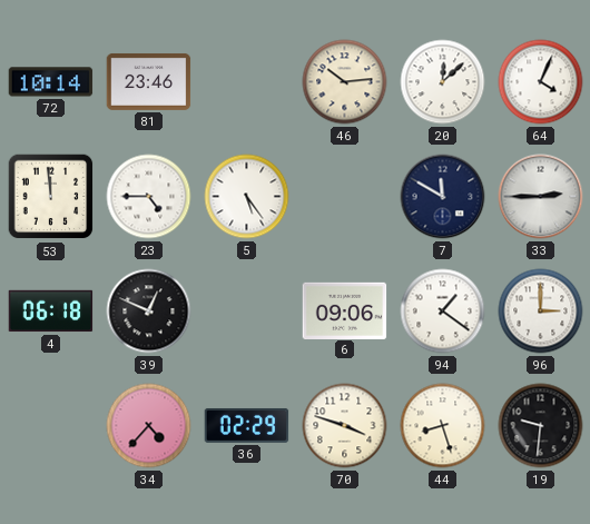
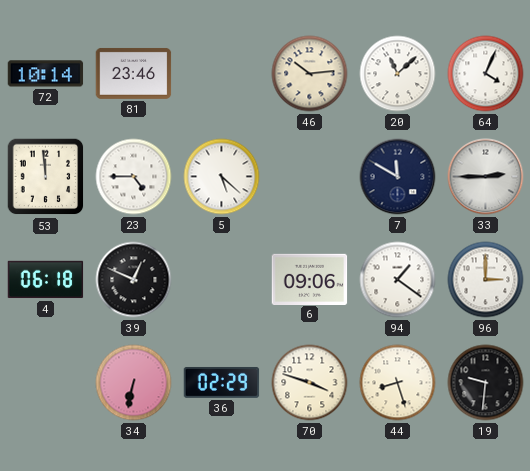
20: 12:08 -> 11:08 (398, 74)
5: 5:24 -> 5:22 (222, 177)
34: 4:37 -> 6:32 (134, 383)
